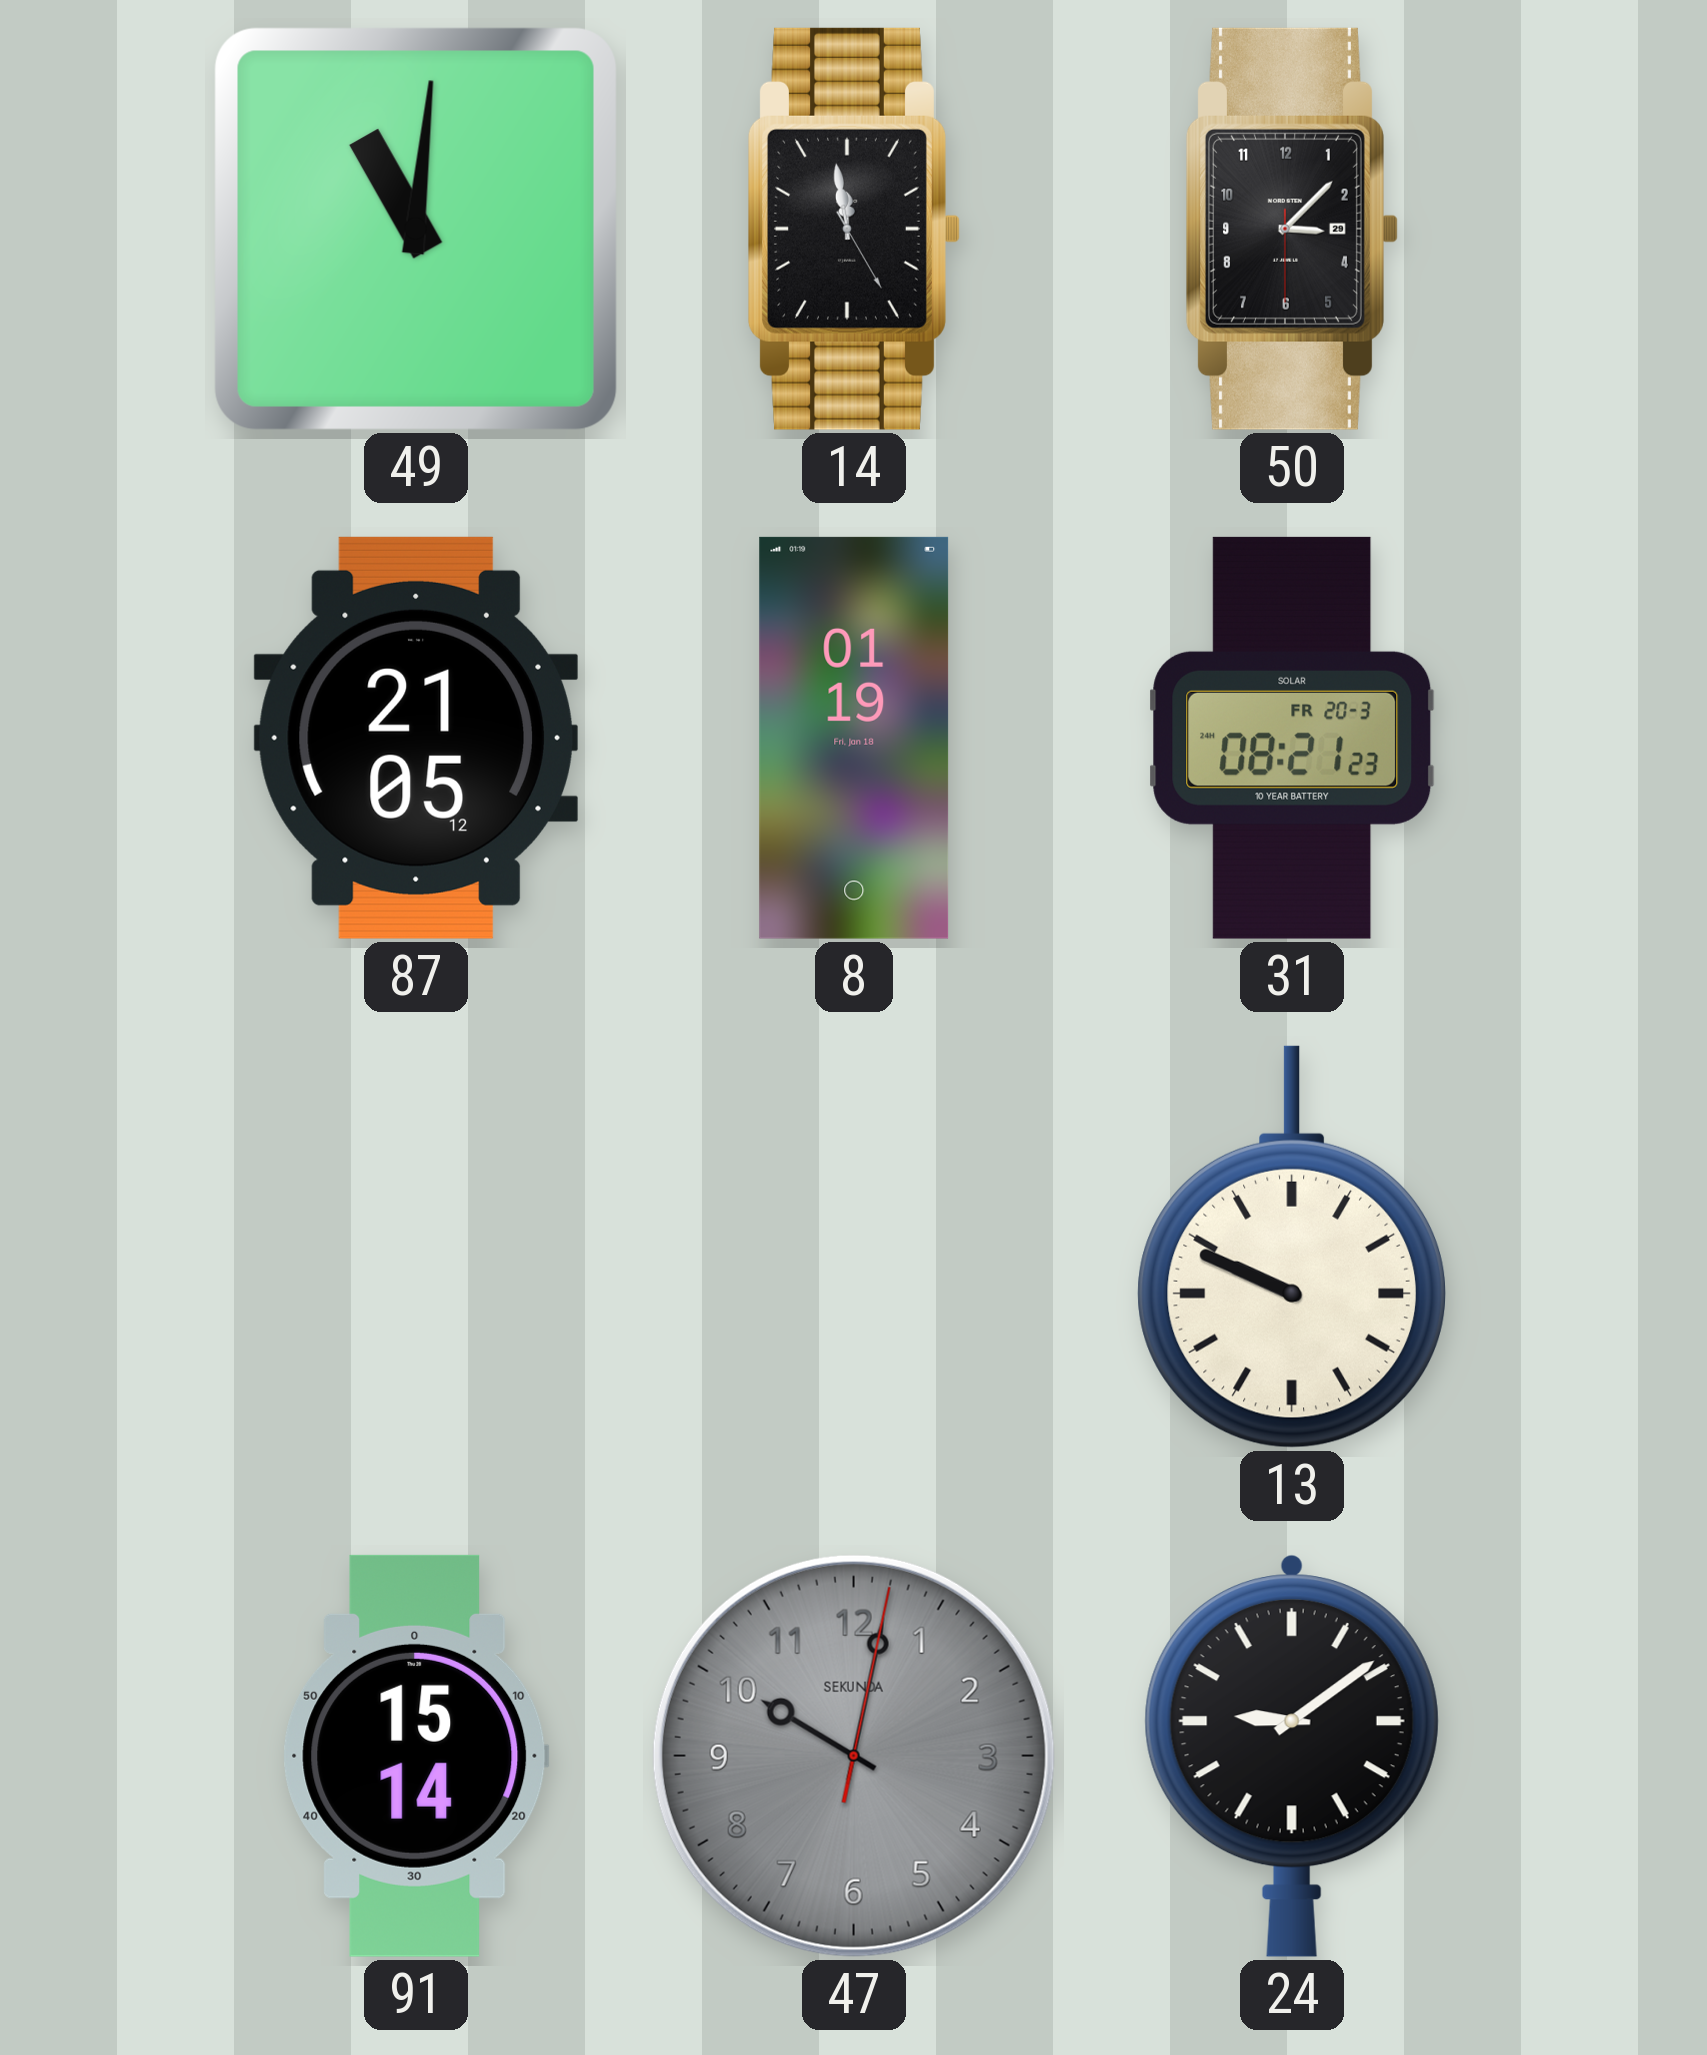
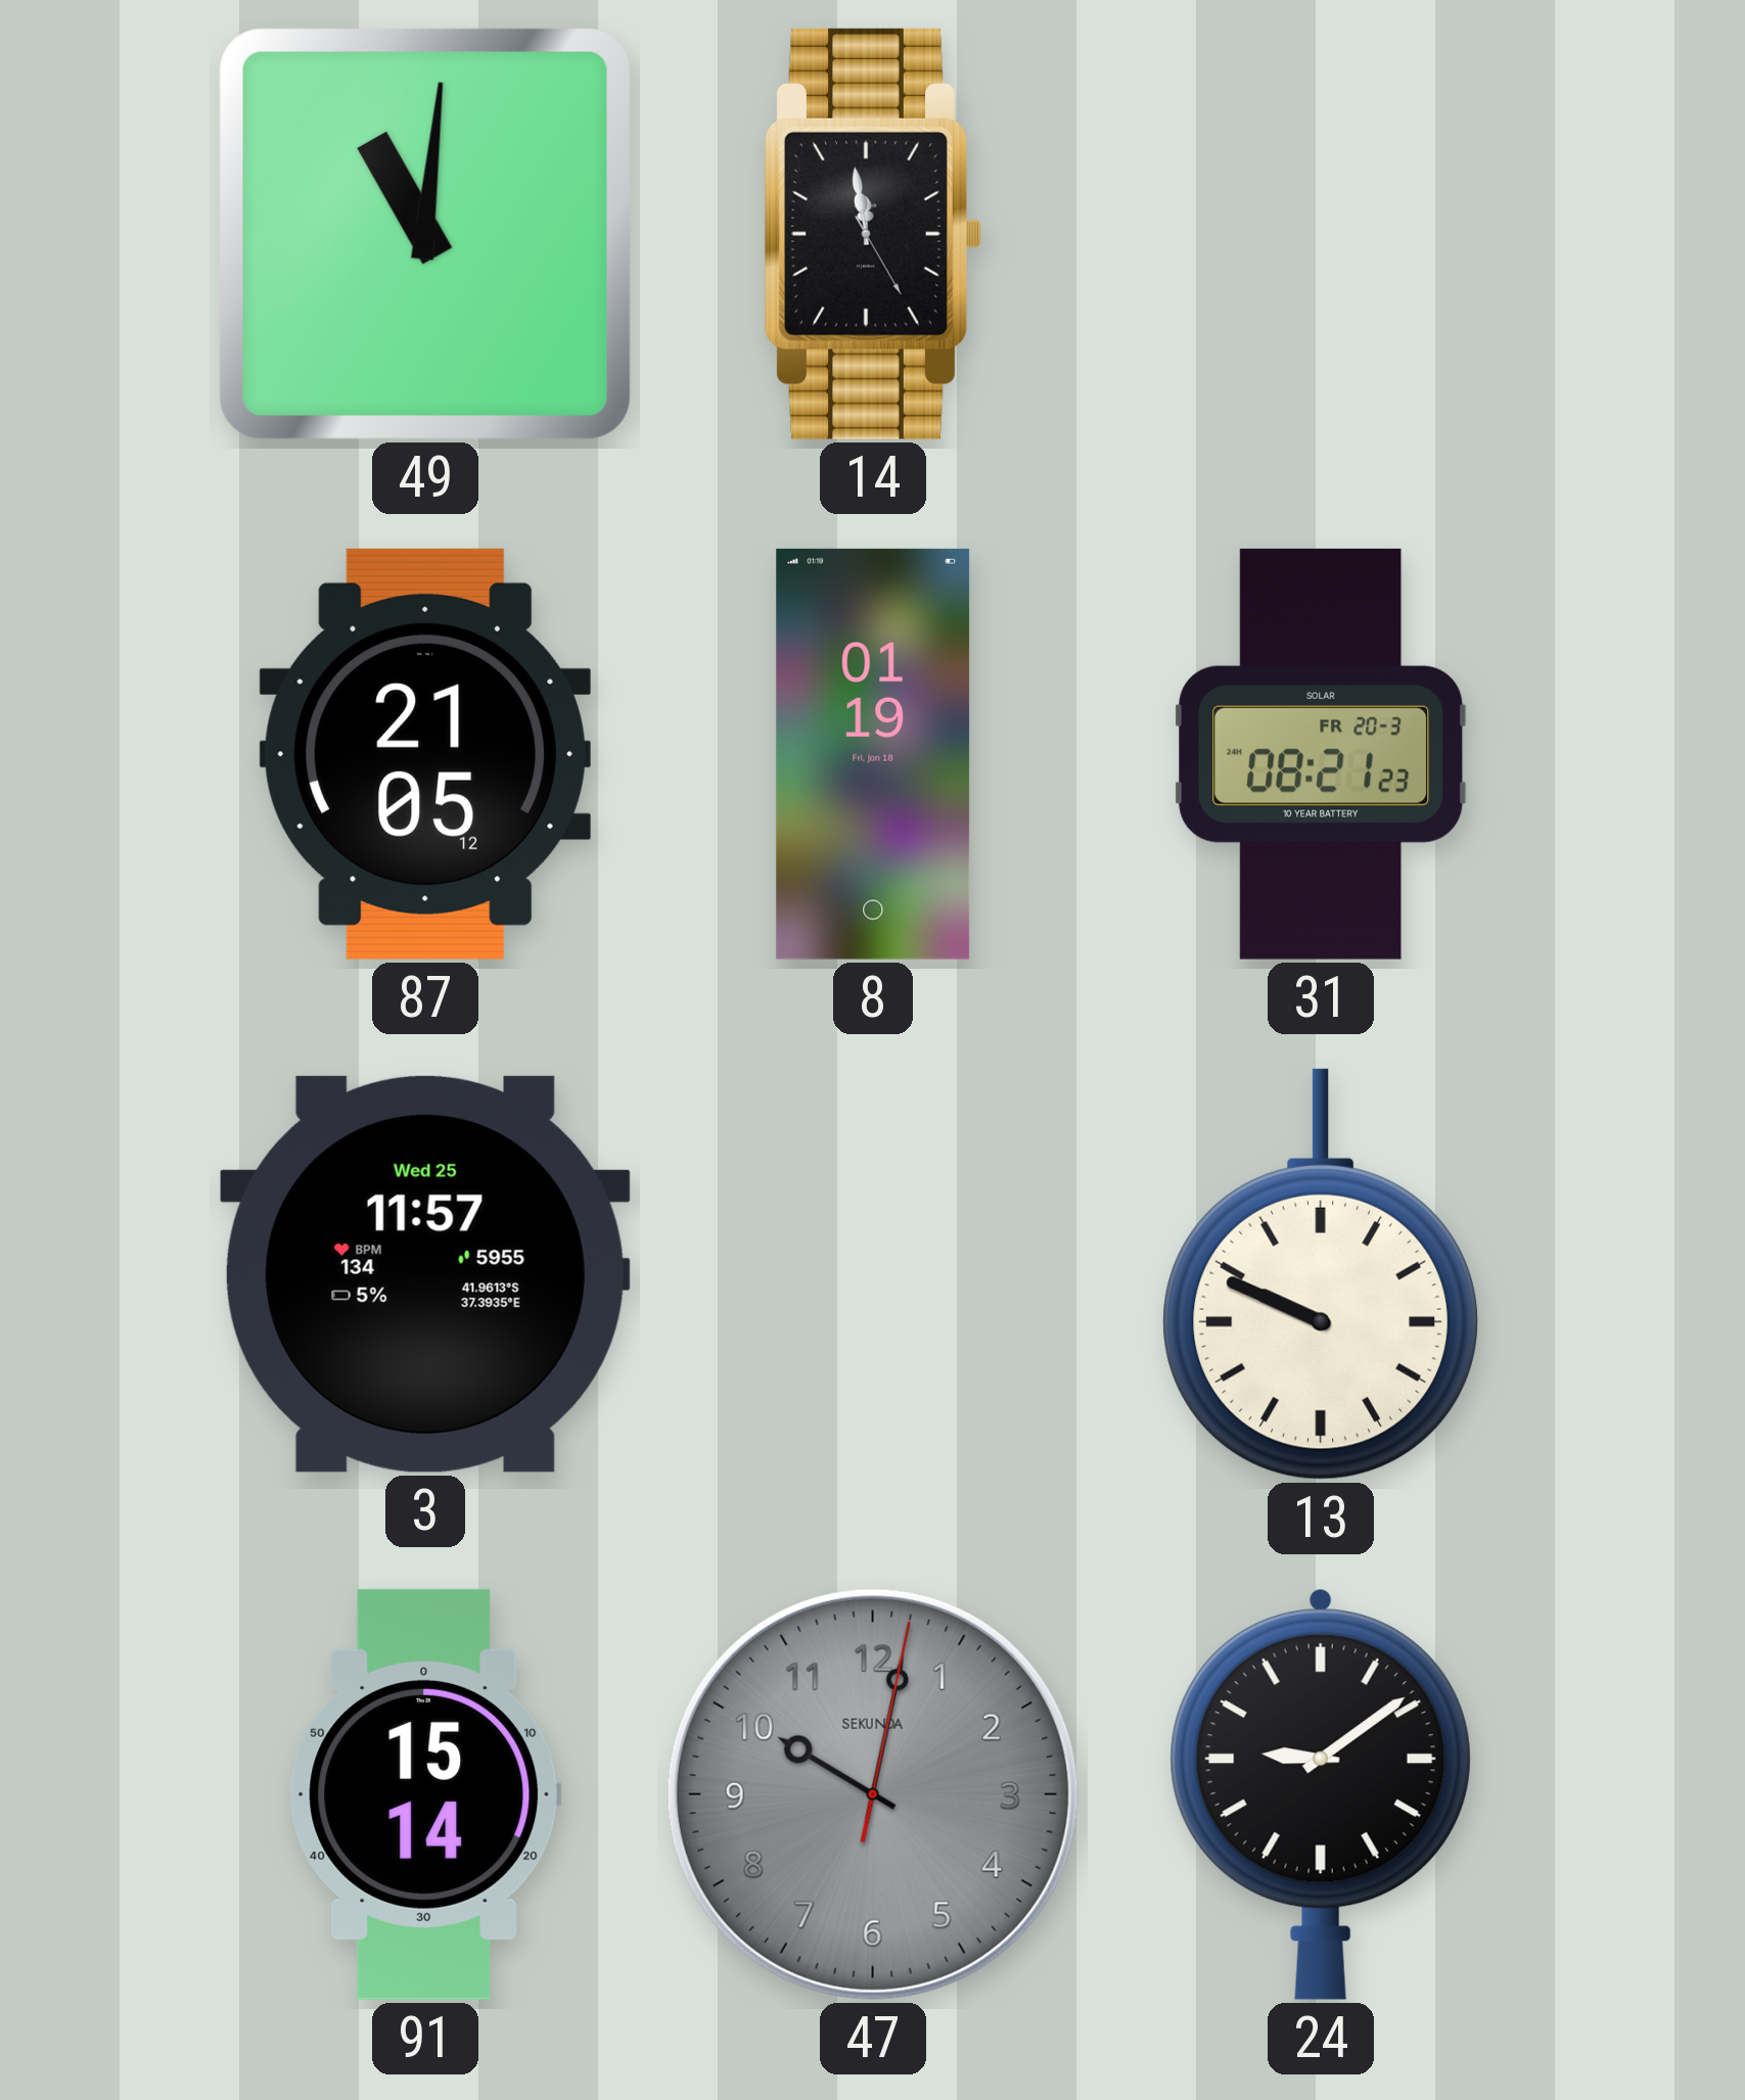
50: 3:07 -> none (1293, 229)
3: none -> 11:57 (425, 1274)
